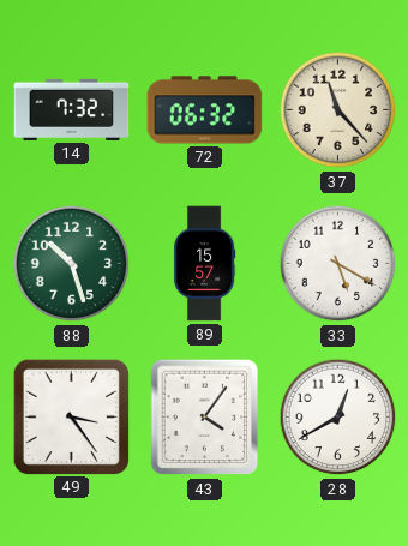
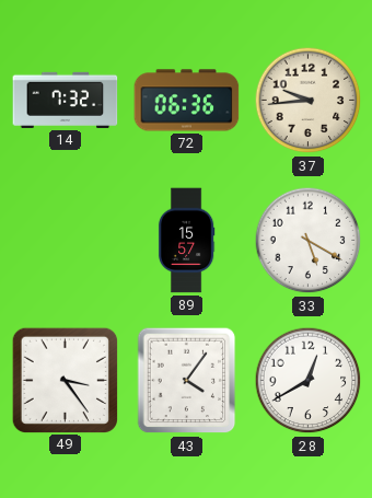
72: 06:32 -> 06:36 (187, 101)
37: 11:23 -> 9:44 (309, 101)
88: 10:27 -> none (72, 264)
